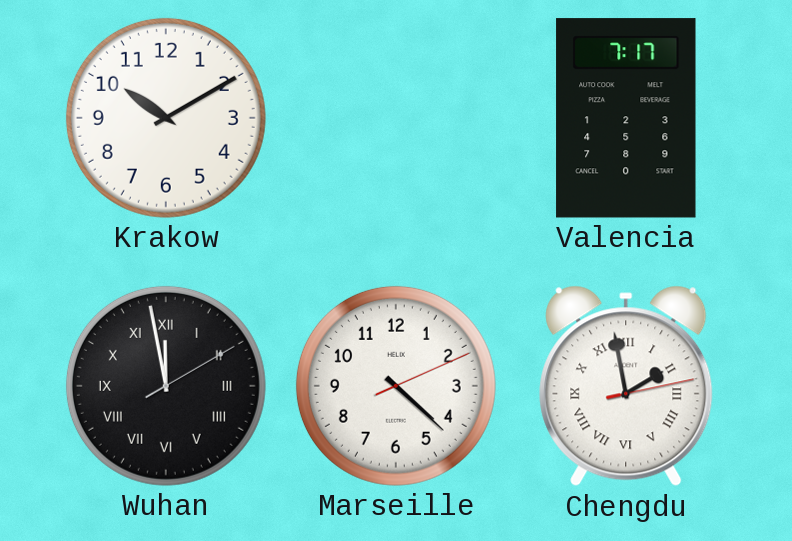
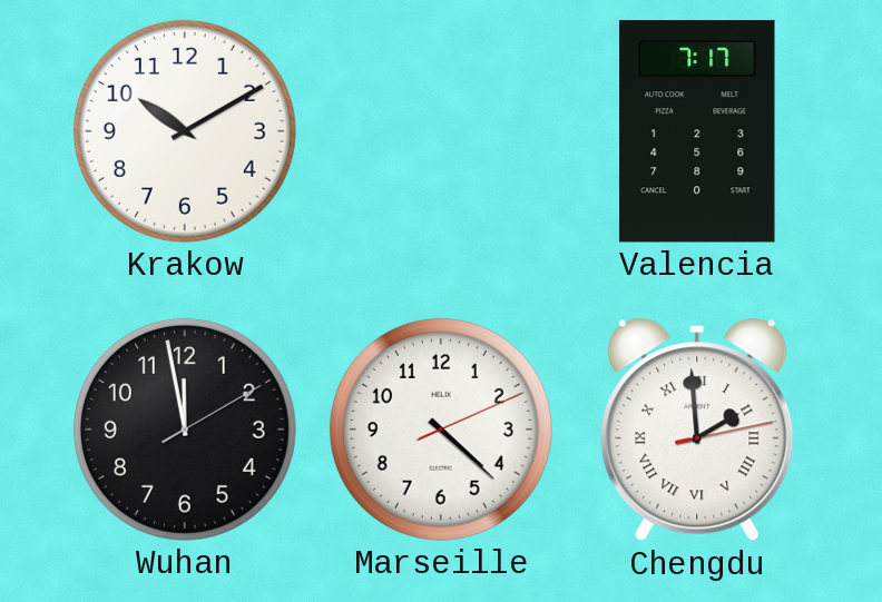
Wuhan numerals: Roman -> Arabic (185, 430)
Chengdu: 1:58 -> 1:59 (697, 430)
